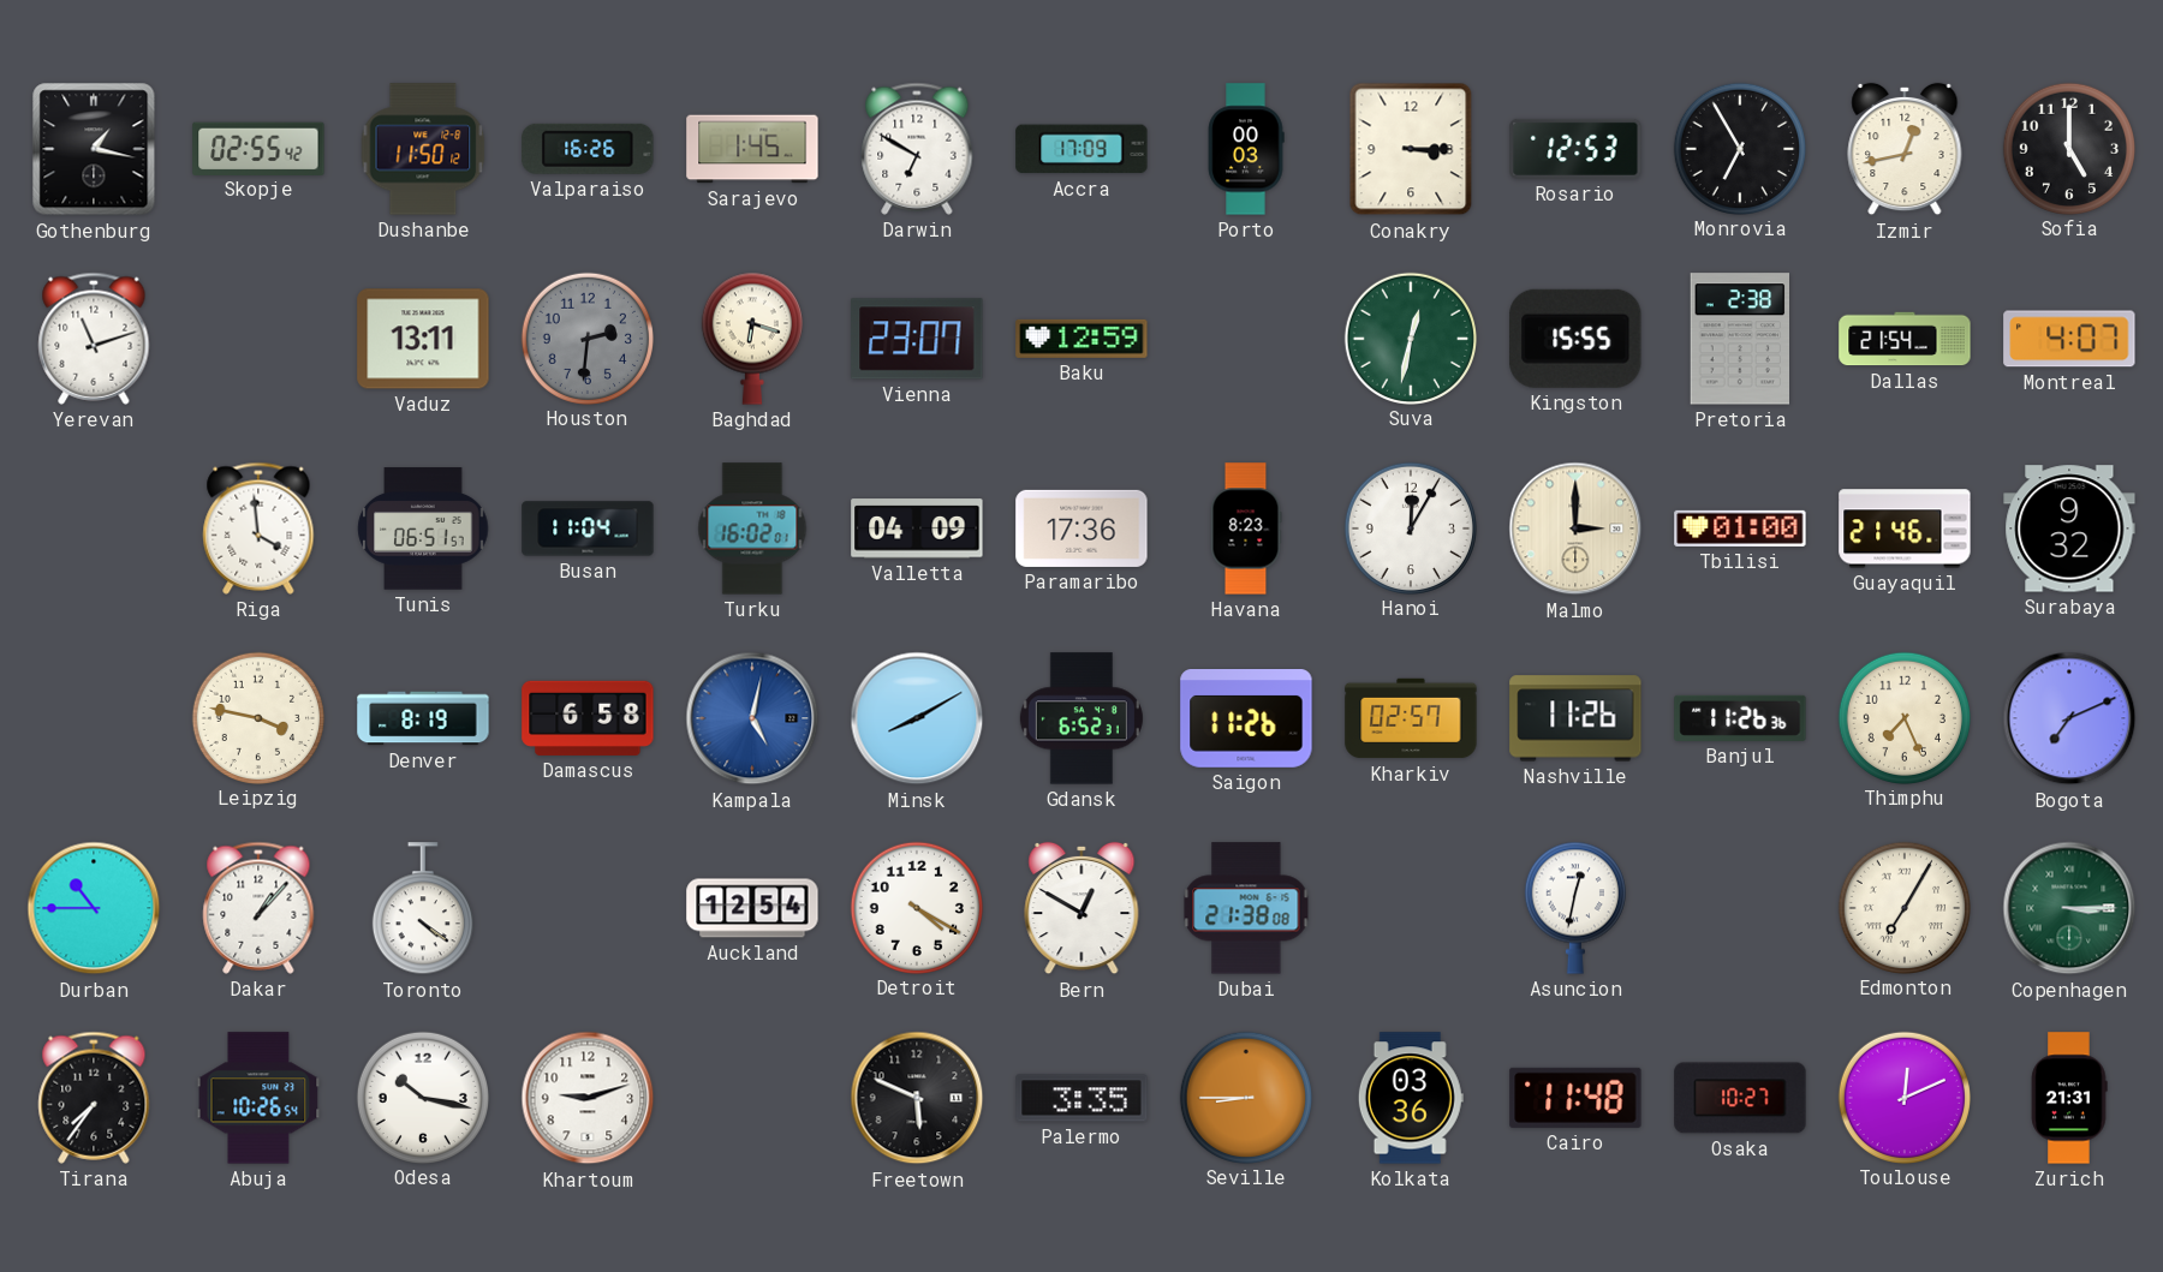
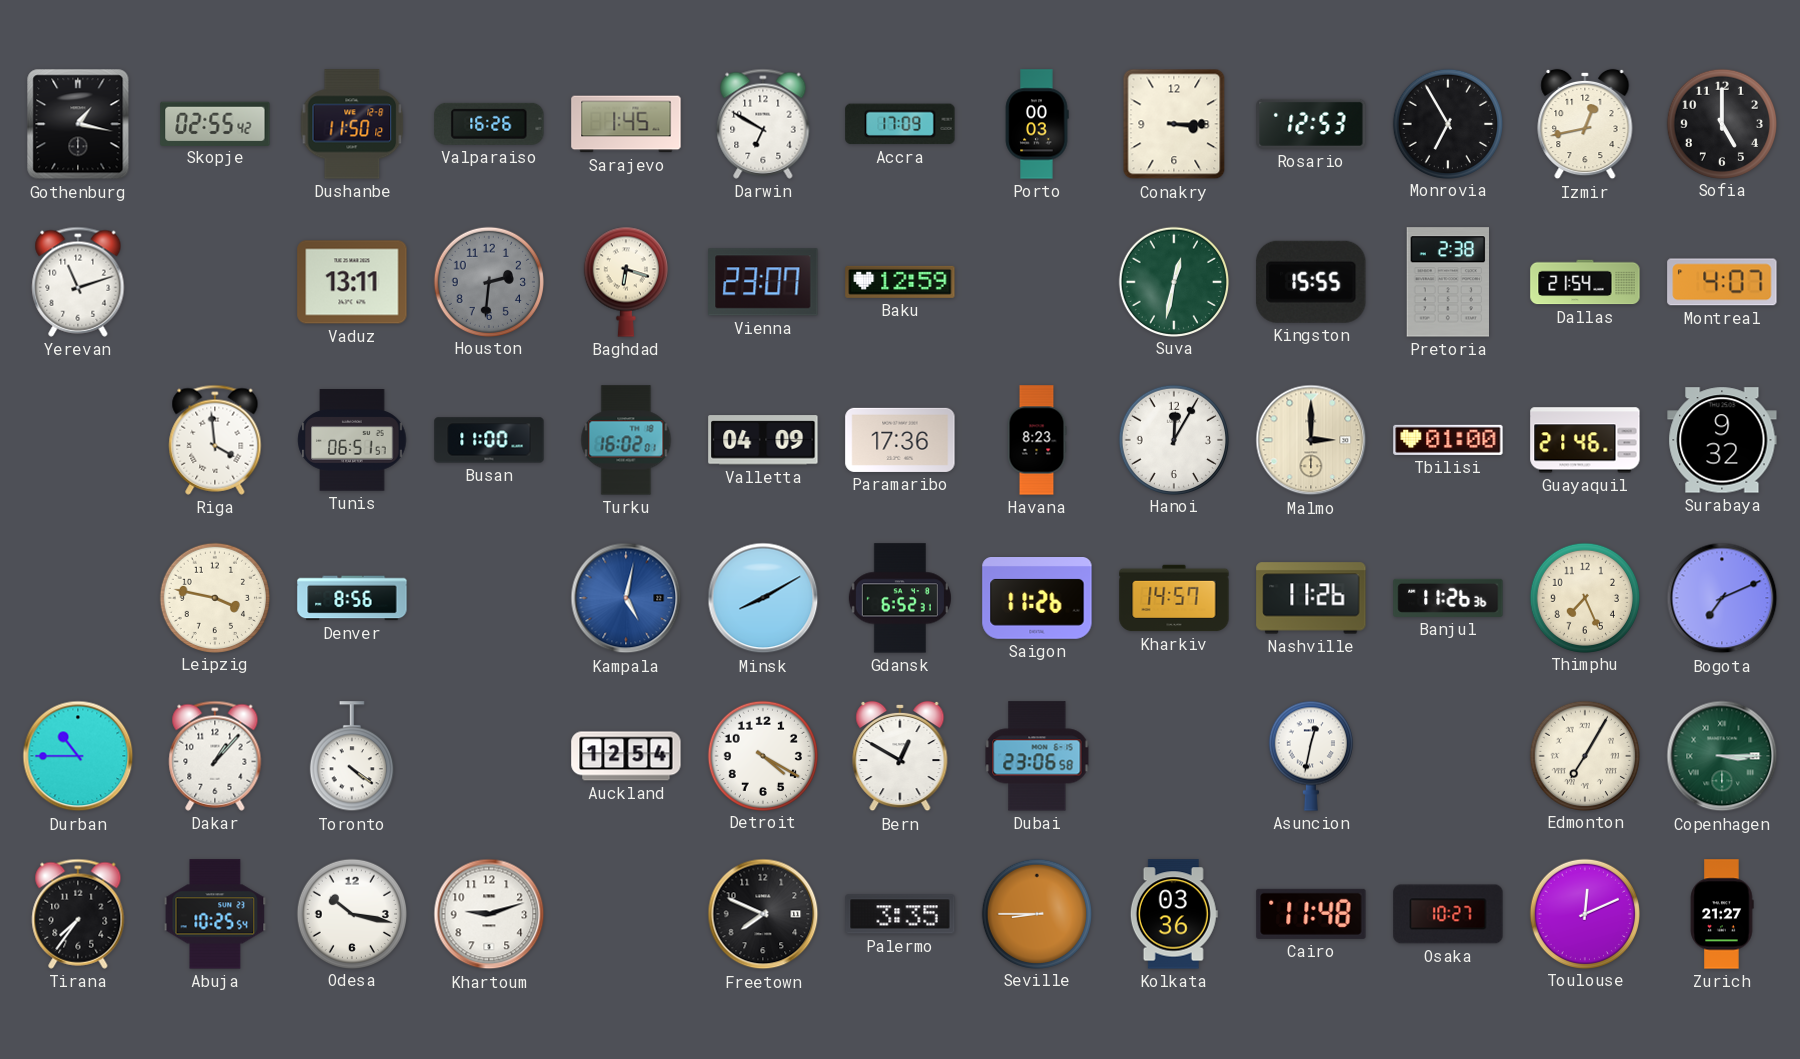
Busan: 11:04 -> 11:00 (489, 440)
Denver: 8:19 -> 8:56 (352, 598)
Damascus: 6:58 -> none (588, 718)
Kharkiv: 02:57 -> 14:57 (1174, 598)
Dubai: 21:38 -> 23:06 (1037, 756)
Abuja: 10:26 -> 10:25 (215, 914)
Freetown: 5:49 -> 7:49 (763, 914)
Zurich: 21:31 -> 21:27 (1722, 914)
